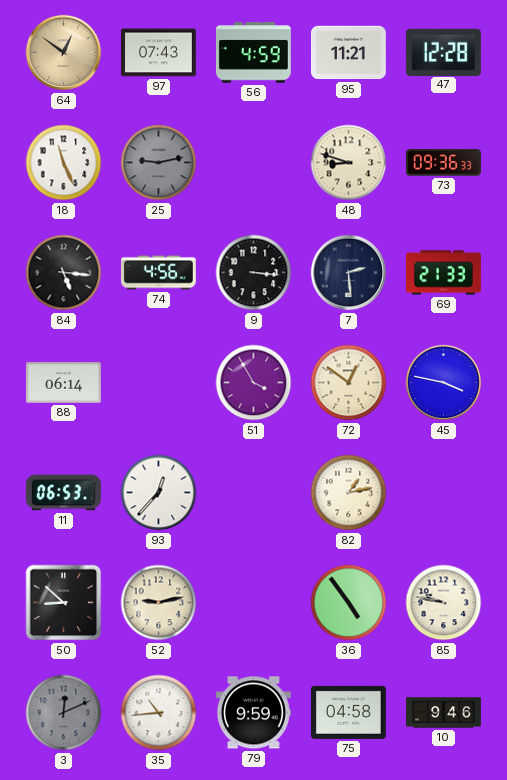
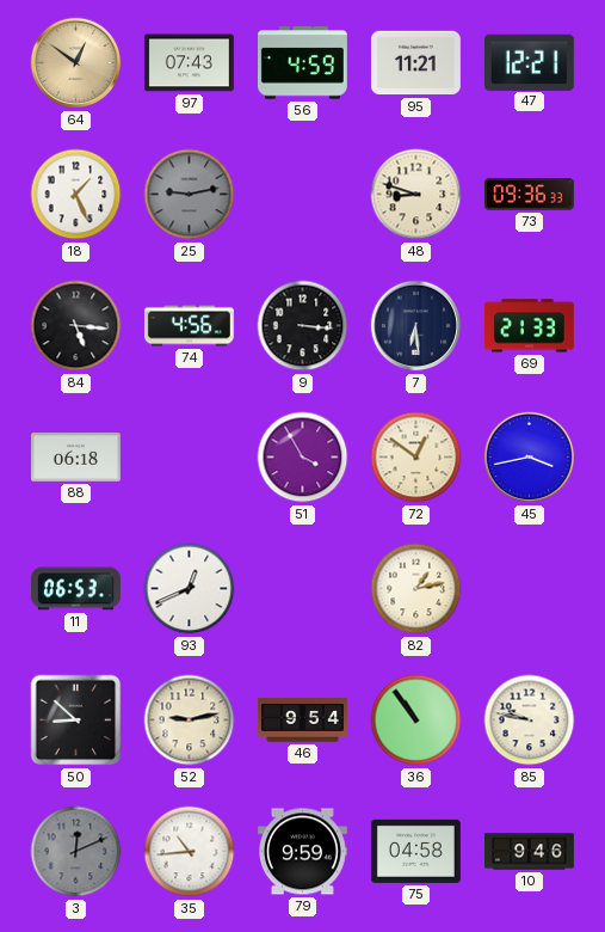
47: 12:28 -> 12:21 (529, 62)
18: 11:26 -> 1:26 (76, 195)
7: 2:29 -> 6:29 (416, 326)
88: 06:14 -> 06:18 (75, 458)
45: 3:47 -> 3:43 (530, 458)
93: 12:37 -> 12:41 (190, 589)
46: none -> 9:54 (303, 721)
36: 4:54 -> 10:54 (416, 721)
